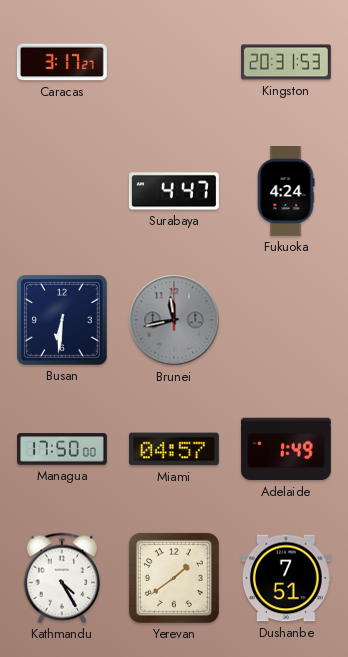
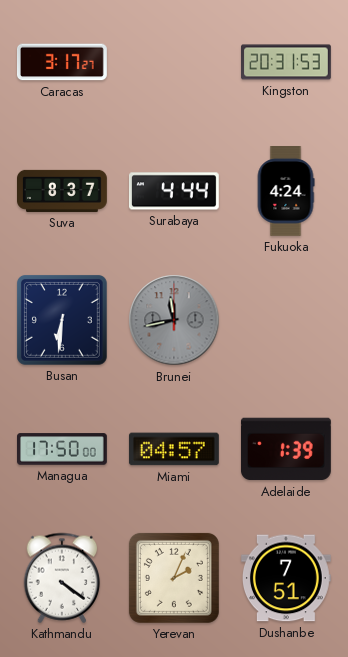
Suva: none -> 8:37 (63, 191)
Surabaya: 4:47 -> 4:44 (174, 191)
Adelaide: 1:49 -> 1:39 (286, 449)
Kathmandu: 4:25 -> 4:21 (62, 578)
Yerevan: 1:39 -> 2:04 (174, 578)
